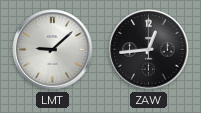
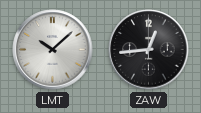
LMT: 9:08 -> 10:08 (53, 50)
